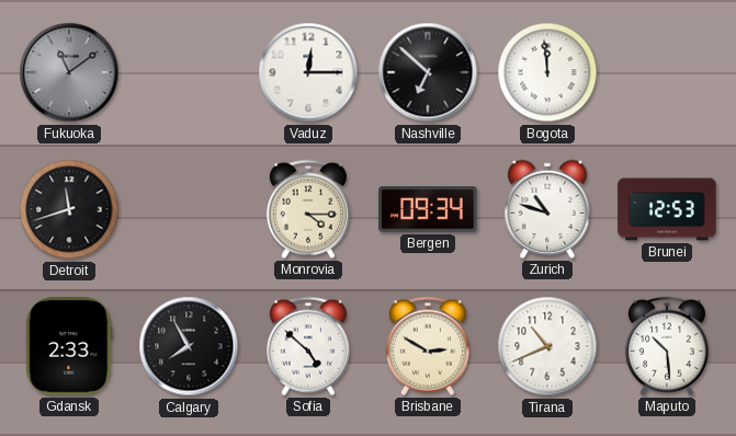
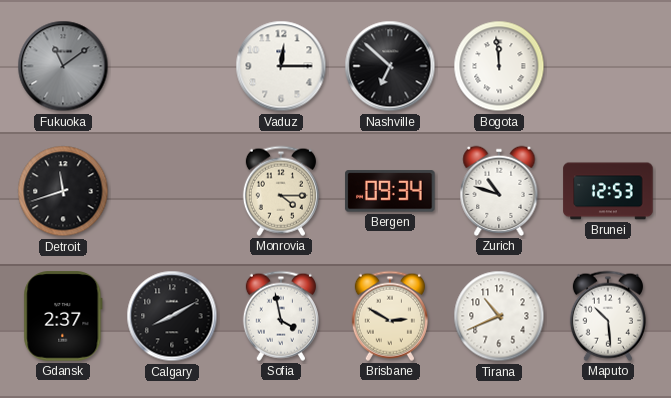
Gdansk: 2:33 -> 2:37 (63, 316)
Calgary: 7:55 -> 8:10 (172, 316)
Sofia: 4:52 -> 3:58 (281, 316)
